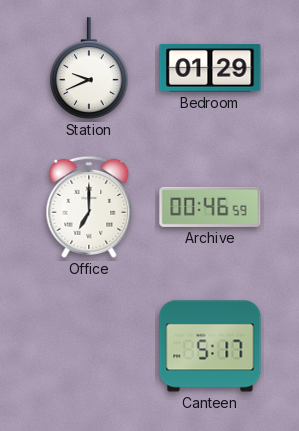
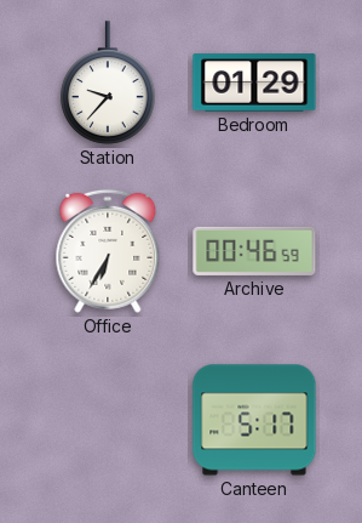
Station: 9:41 -> 9:37 (108, 83)
Office: 7:00 -> 6:35 (108, 251)
